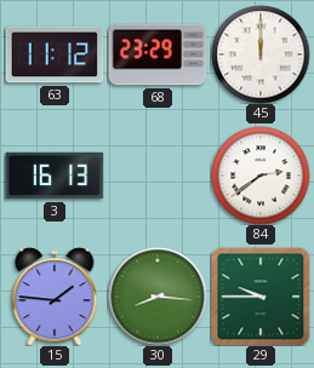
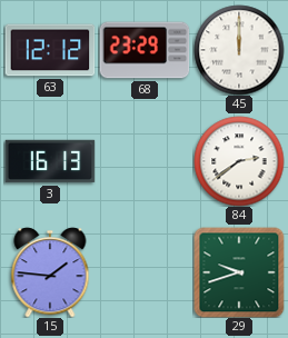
63: 11:12 -> 12:12 (50, 50)
30: 8:16 -> none (158, 297)
29: 9:45 -> 9:42 (239, 272)
